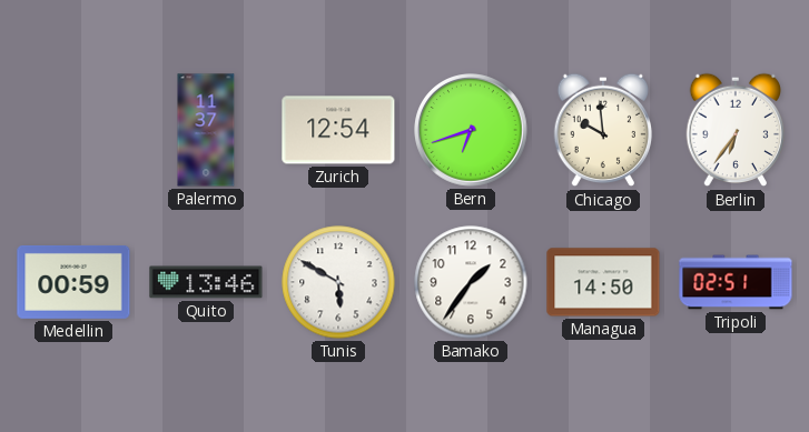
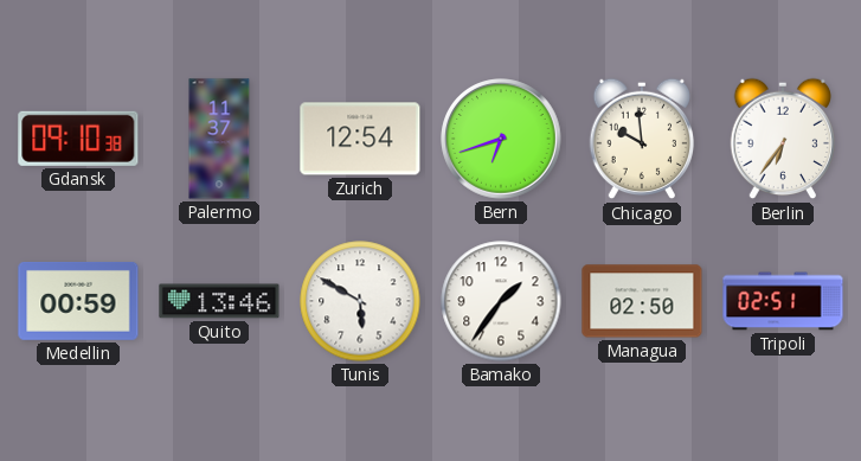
Gdansk: none -> 09:10 (78, 139)
Managua: 14:50 -> 02:50 (642, 301)
